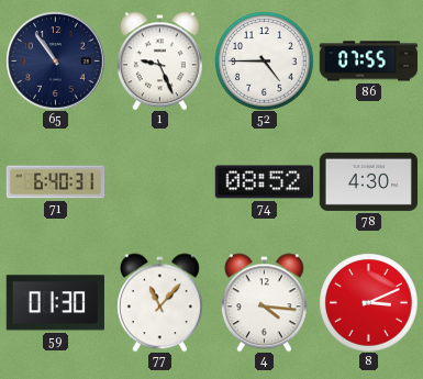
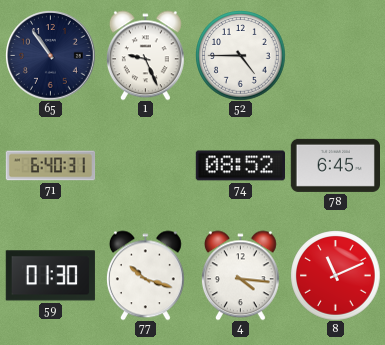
86: 07:55 -> none (368, 62)
78: 4:30 -> 6:45 (335, 165)
77: 11:07 -> 10:18 (145, 275)
8: 3:11 -> 11:11 (335, 275)
